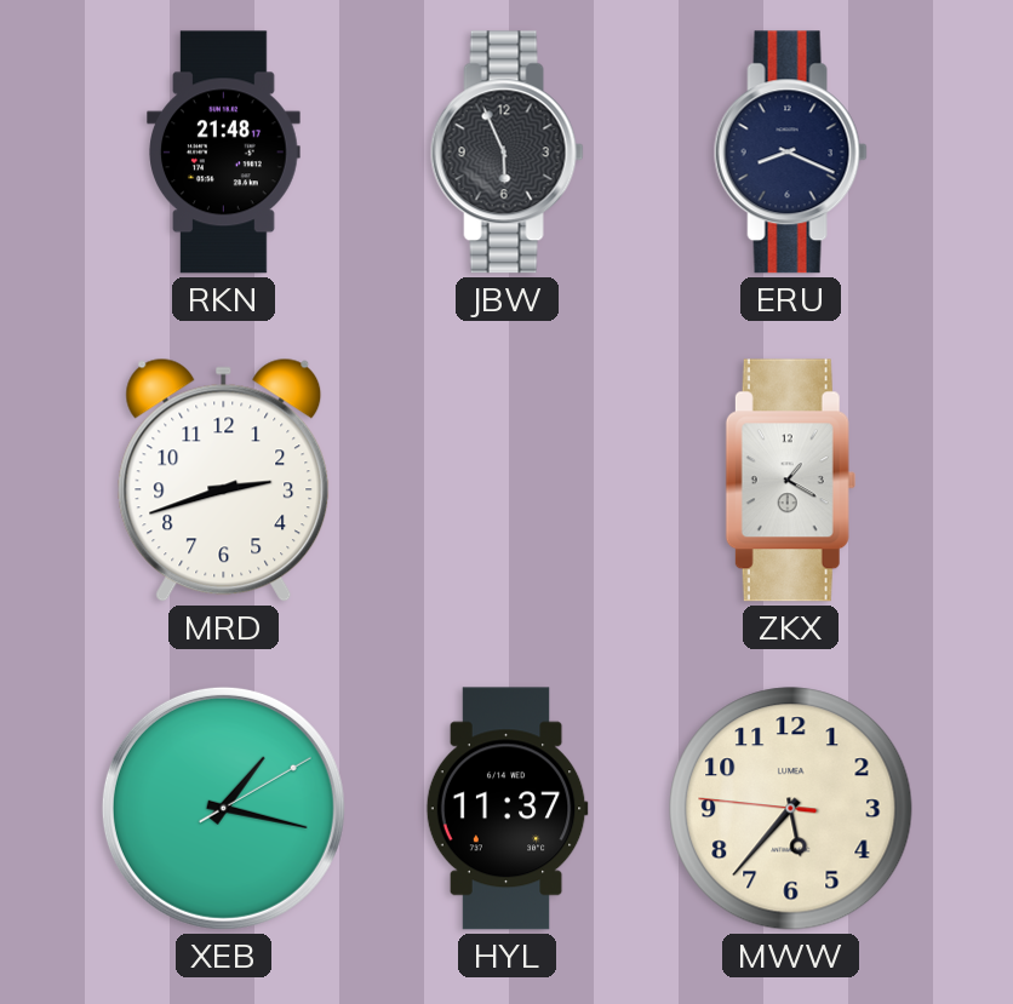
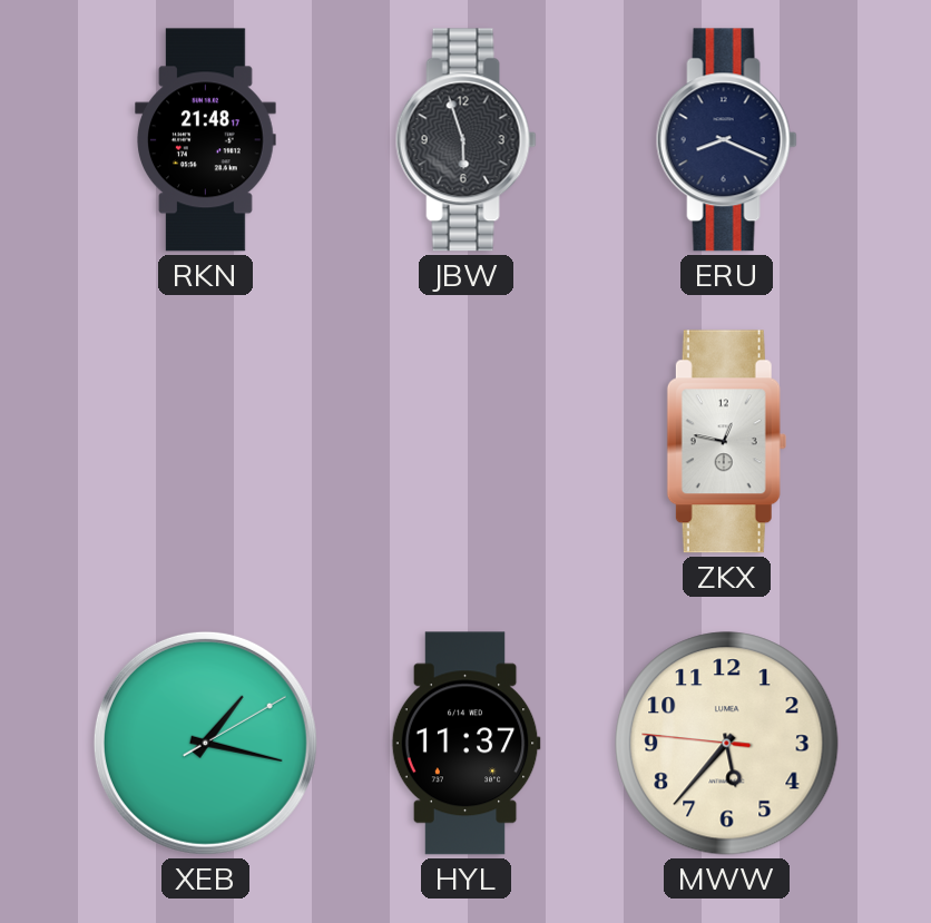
JBW: 5:56 -> 5:57 (465, 140)
MRD: 2:42 -> none (224, 480)
ZKX: 1:20 -> 12:47 (726, 442)
